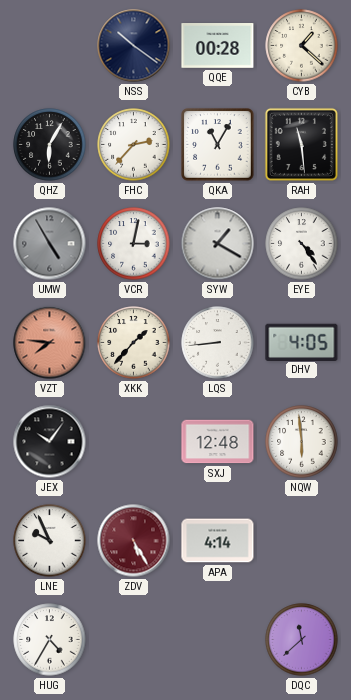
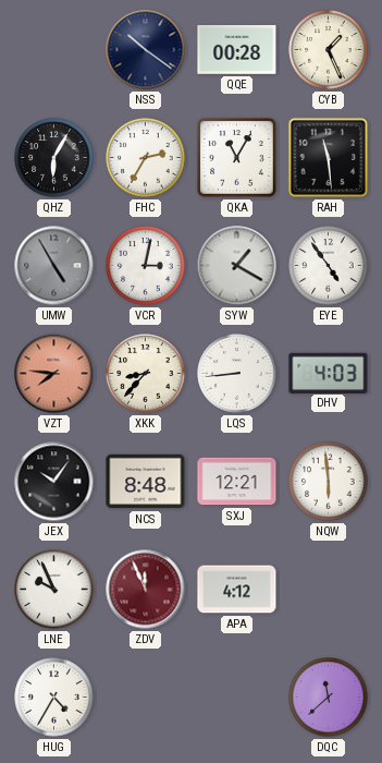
CYB: 1:22 -> 1:26 (329, 50)
FHC: 2:37 -> 2:35 (146, 158)
EYE: 4:24 -> 4:54 (329, 266)
XKK: 1:37 -> 8:37 (146, 374)
DHV: 4:05 -> 4:03 (329, 373)
NCS: none -> 8:48 (146, 482)
SXJ: 12:48 -> 12:21 (237, 482)
ZDV: 5:25 -> 11:56 (146, 590)
APA: 4:14 -> 4:12 (237, 590)
